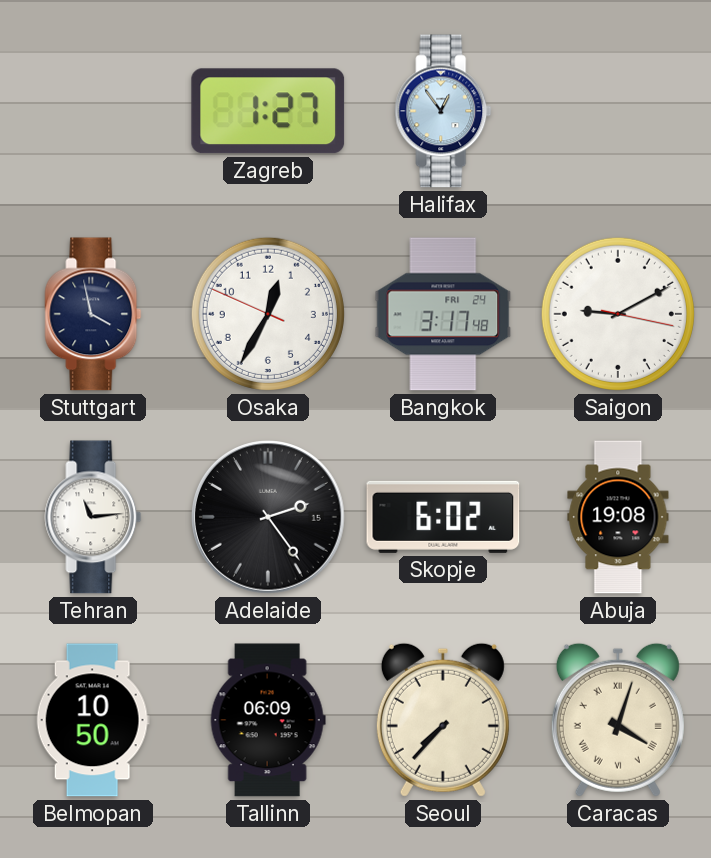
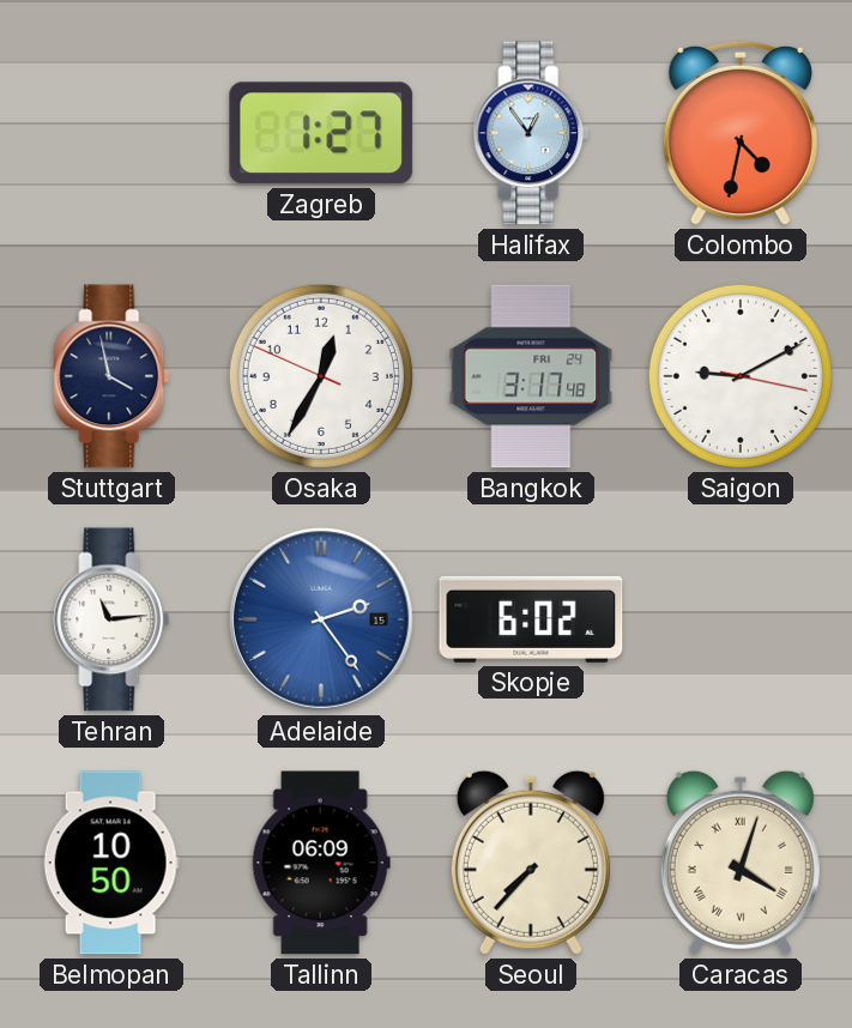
Colombo: none -> 4:32 (741, 133)
Adelaide dial: black -> blue (322, 621)
Abuja: 19:08 -> none (618, 517)
